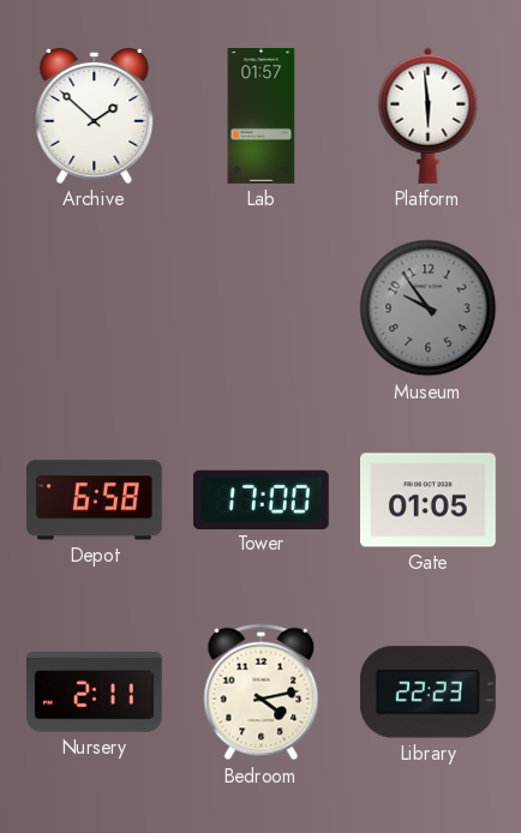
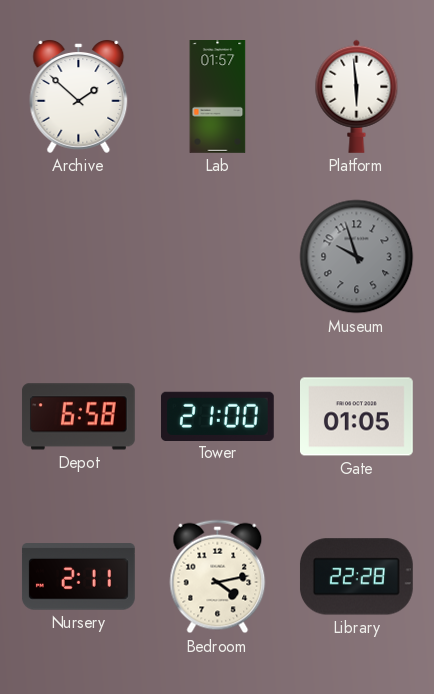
Museum: 9:54 -> 9:57 (357, 257)
Tower: 17:00 -> 21:00 (217, 416)
Library: 22:23 -> 22:28 (356, 577)
